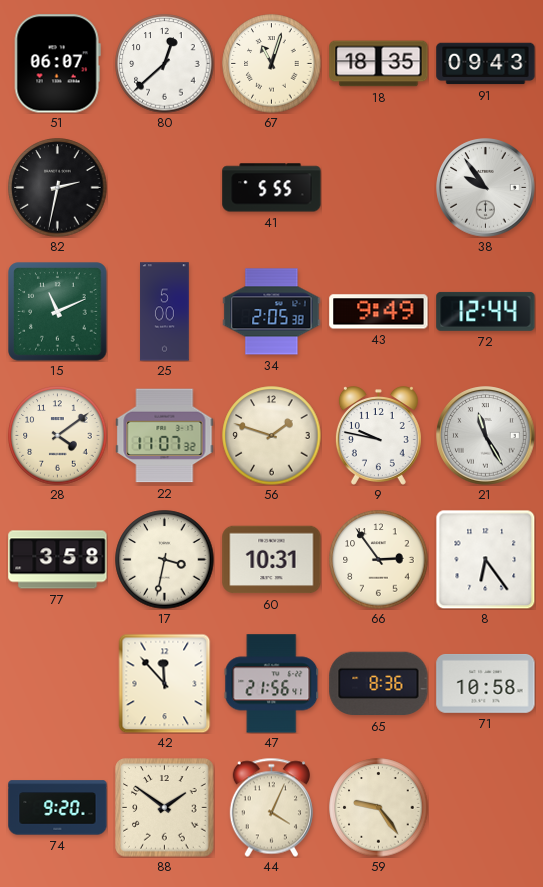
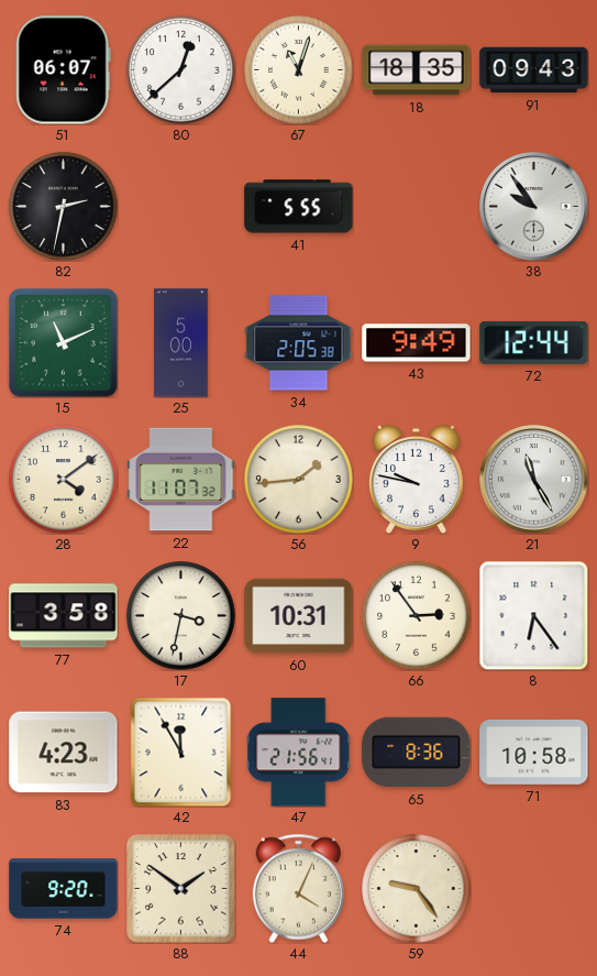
56: 1:48 -> 1:44 (299, 480)
83: none -> 4:23 (64, 753)
42: 11:53 -> 11:55 (181, 752)
